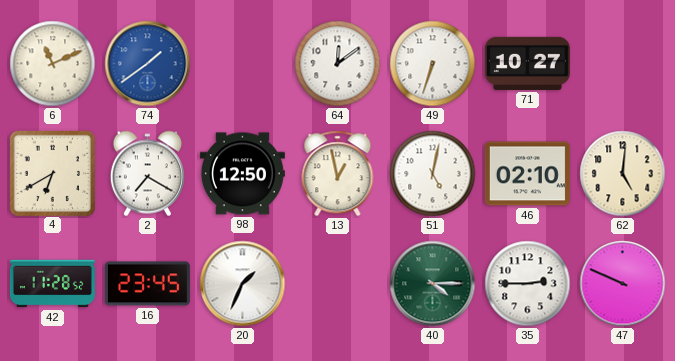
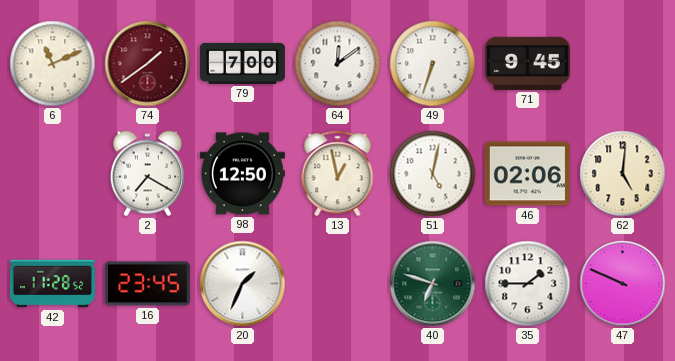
74 dial: blue -> burgundy (148, 64)
79: none -> 7:00 (242, 63)
71: 10:27 -> 9:45 (527, 63)
4: 6:40 -> none (52, 173)
46: 02:10 -> 02:06 (527, 174)
40: 4:15 -> 6:48 (433, 284)
35: 2:45 -> 1:45 (528, 284)
